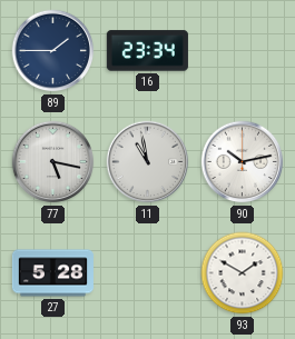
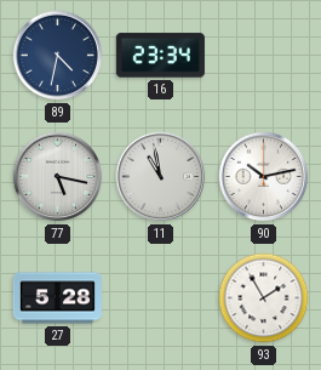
89: 1:45 -> 4:32 (58, 56)
93: 1:50 -> 1:55 (264, 298)
